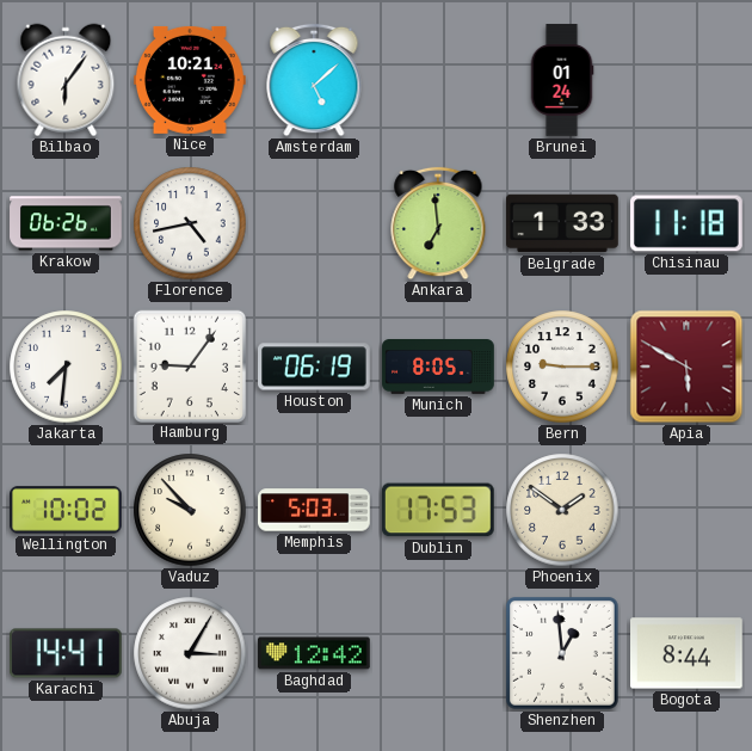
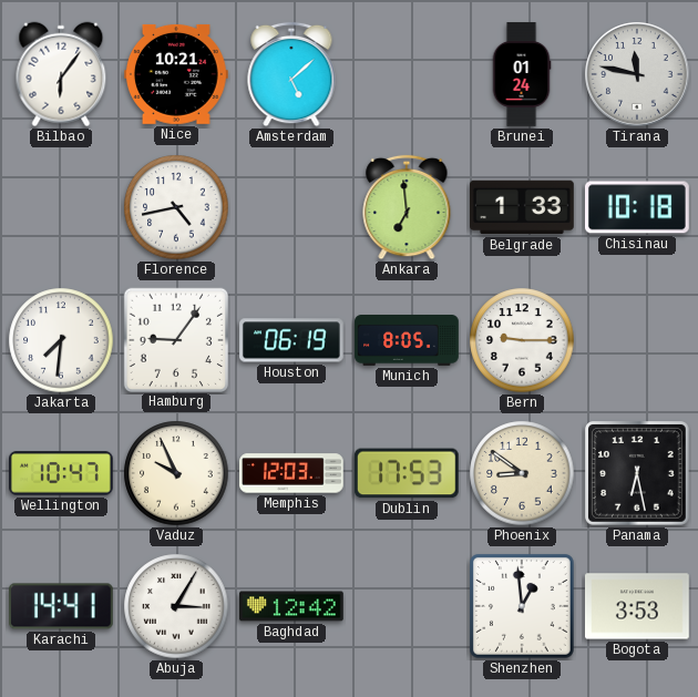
Tirana: none -> 11:47 (637, 74)
Krakow: 06:26 -> none (66, 223)
Chisinau: 11:18 -> 10:18 (638, 207)
Apia: 5:50 -> none (686, 367)
Wellington: 10:02 -> 10:47 (62, 473)
Vaduz: 9:53 -> 9:56 (176, 473)
Memphis: 5:03 -> 12:03 (291, 473)
Phoenix: 1:51 -> 8:51 (522, 473)
Panama: none -> 6:28 (638, 474)
Bogota: 8:44 -> 3:53 (638, 606)
